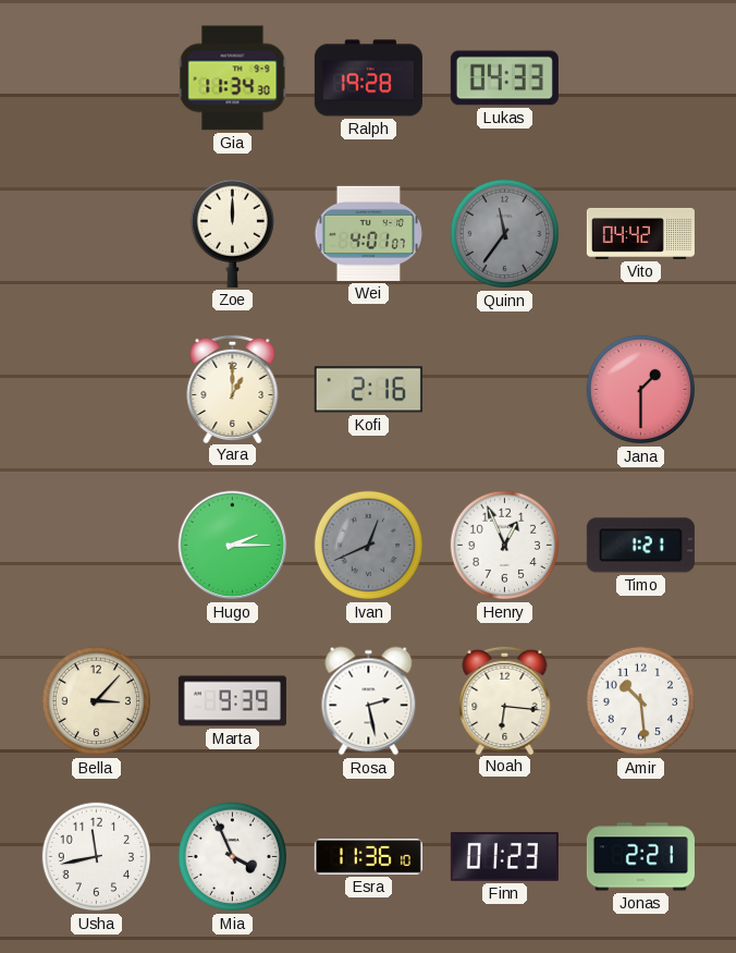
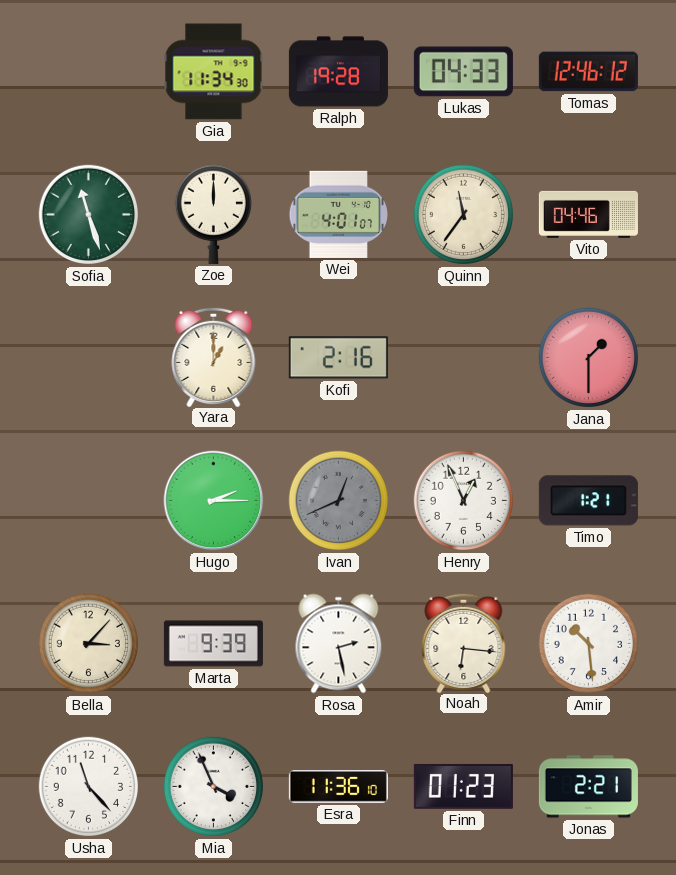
Tomas: none -> 12:46 (588, 72)
Sofia: none -> 11:27 (89, 215)
Quinn dial: grey -> cream (464, 215)
Vito: 04:42 -> 04:46 (588, 214)
Usha: 11:43 -> 11:23 (89, 787)
